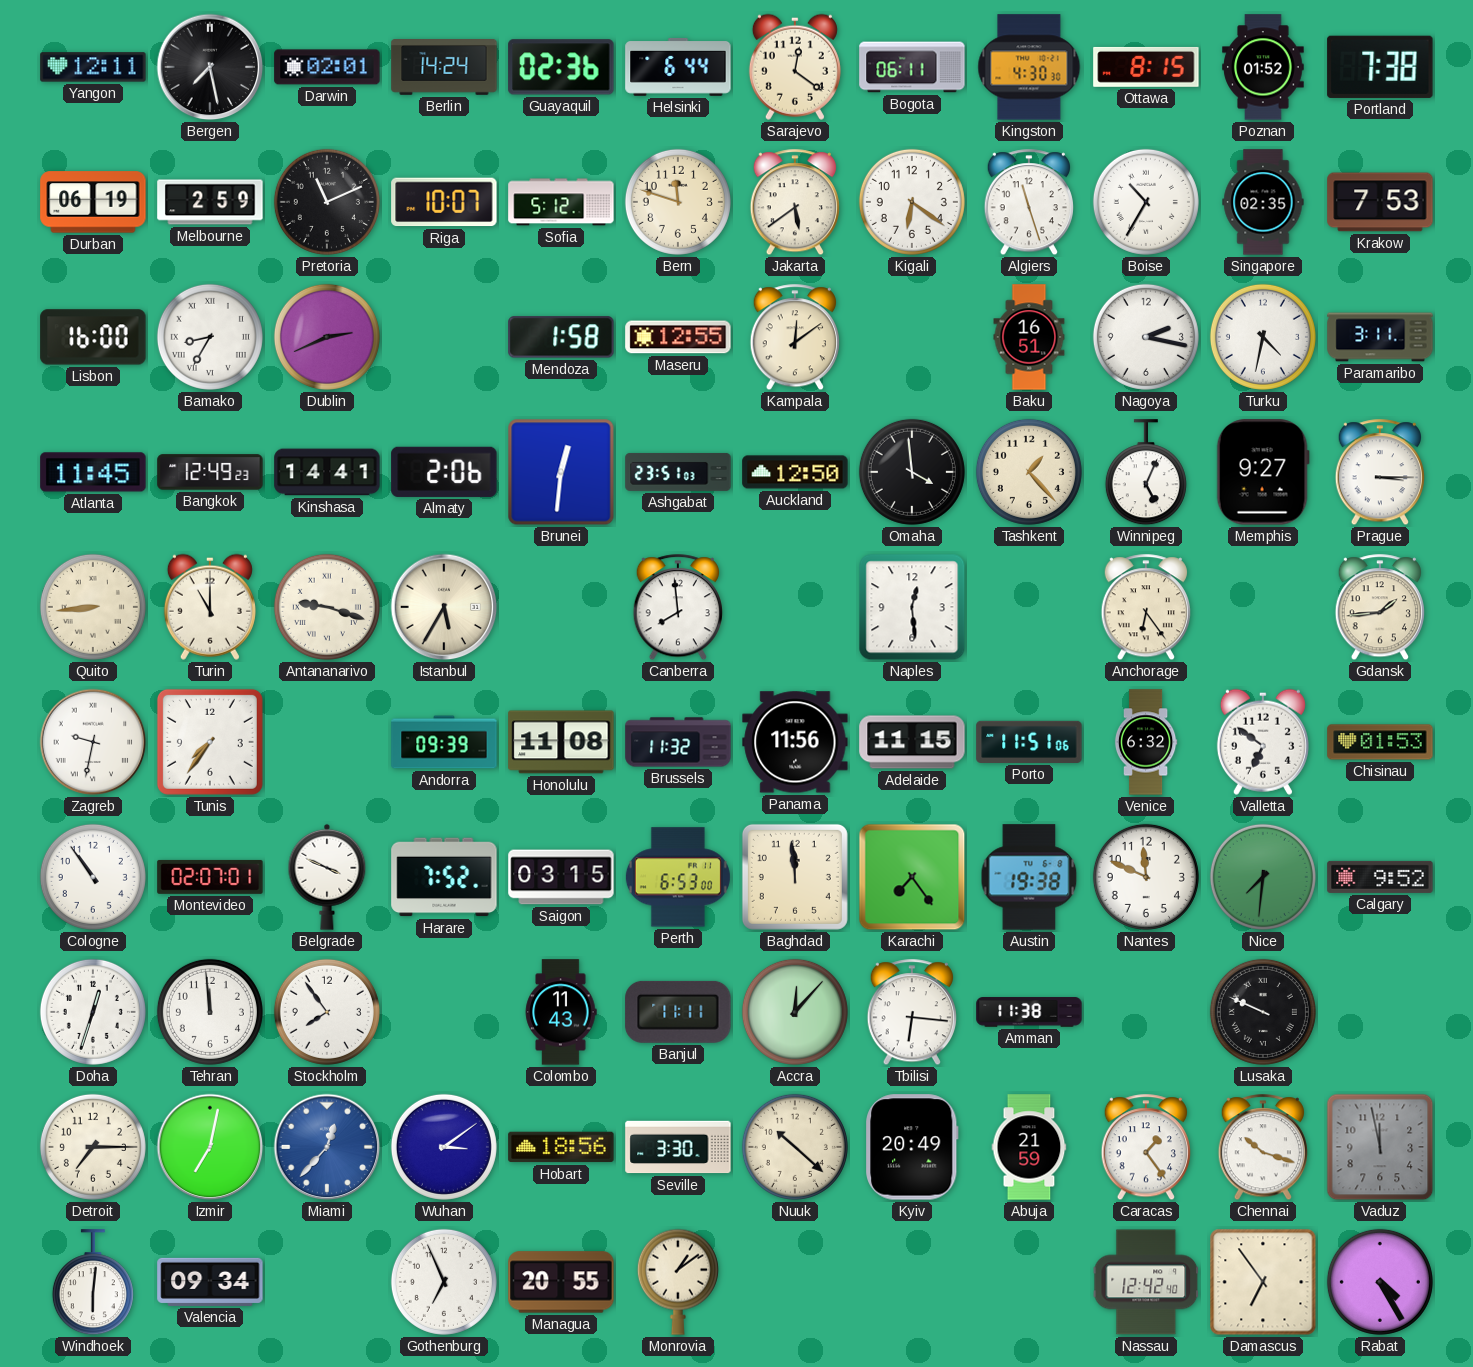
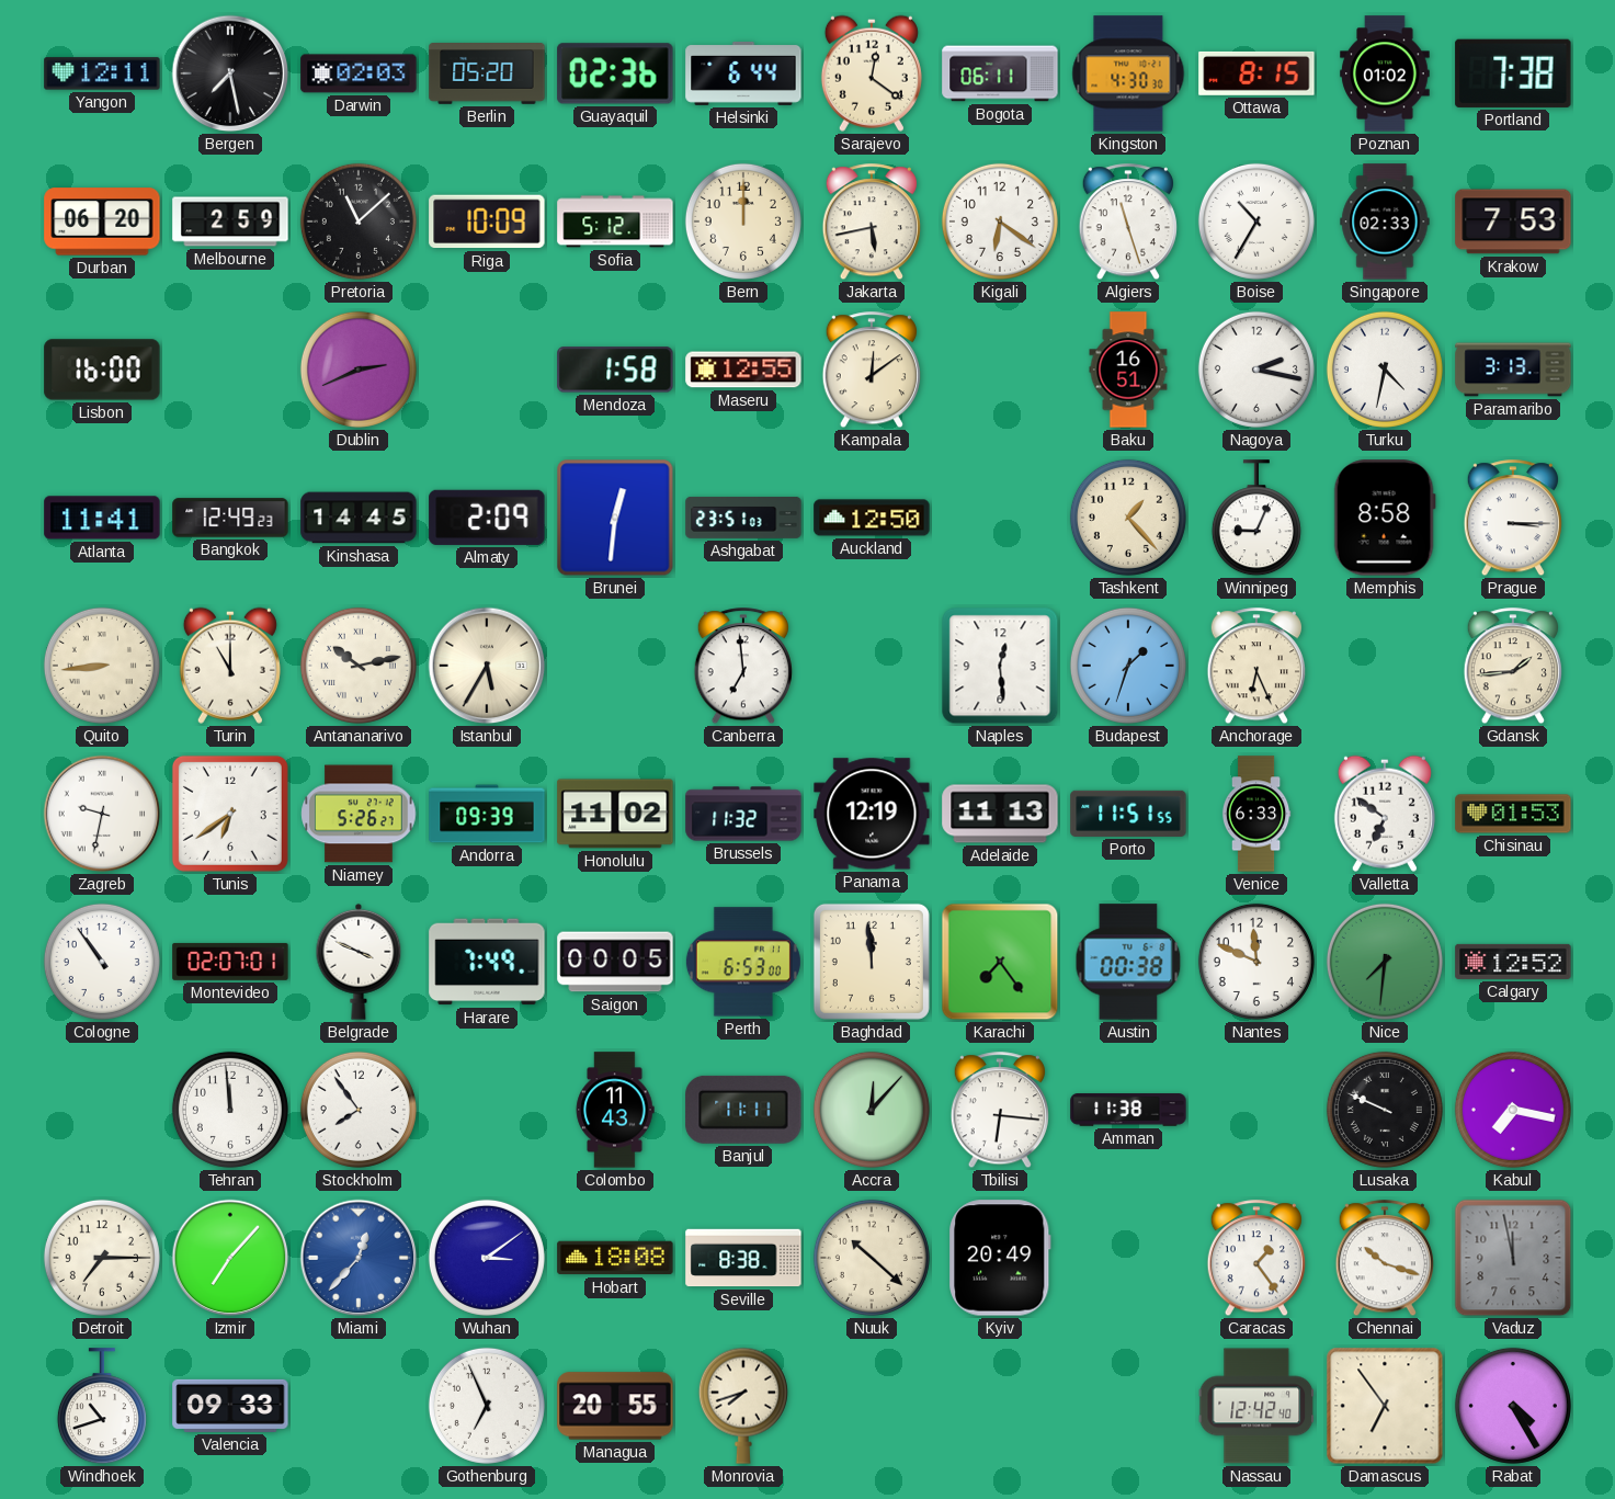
Darwin: 02:01 -> 02:03 (359, 73)
Berlin: 14:24 -> 05:20 (487, 75)
Poznan: 01:52 -> 01:02 (1385, 73)
Durban: 06:19 -> 06:20 (102, 222)
Pretoria: 11:11 -> 11:08 (359, 222)
Riga: 10:07 -> 10:09 (487, 222)
Bern: 11:48 -> 12:00 (743, 222)
Jakarta: 5:39 -> 5:43 (872, 223)
Singapore: 02:35 -> 02:33 (1385, 222)
Bamako: 8:35 -> none (210, 337)
Paramaribo: 3:11 -> 3:13 (1513, 370)
Atlanta: 11:45 -> 11:41 (102, 518)
Kinshasa: 14:41 -> 14:45 (359, 518)
Almaty: 2:06 -> 2:09 (487, 518)
Omaha: 3:59 -> none (912, 472)
Winnipeg: 5:04 -> 9:04 (1256, 519)
Memphis: 9:27 -> 8:58 (1385, 518)
Antananarivo: 9:18 -> 10:13 (359, 666)
Canberra: 7:59 -> 6:59 (743, 667)
Budapest: none -> 1:33 (1128, 666)
Anchorage: 6:24 -> 6:26 (1256, 667)
Tunis: 7:36 -> 6:39 (230, 814)
Niamey: none -> 5:26 (359, 814)
Honolulu: 11:08 -> 11:02 (615, 814)
Panama: 11:56 -> 12:19 (872, 814)
Adelaide: 11:15 -> 11:13 (1000, 814)
Porto: 11:51:06 -> 11:51:55 (1128, 814)
Venice: 6:32 -> 6:33 (1256, 814)
Harare: 7:52 -> 7:49 (487, 962)
Saigon: 03:15 -> 00:05 (615, 962)
Austin: 19:38 -> 00:38 (1128, 962)
Calgary: 9:52 -> 12:52 (1513, 962)
Doha: 12:33 -> none (93, 1012)
Kabul: none -> 7:17 (1513, 1110)
Izmir: 7:02 -> 7:07 (230, 1258)
Hobart: 18:56 -> 18:08 (615, 1258)
Seville: 3:30 -> 8:38 (743, 1258)
Abuja: 21:59 -> none (1029, 1147)
Windhoek: 6:01 -> 10:42 (102, 1407)
Valencia: 09:34 -> 09:33 (230, 1406)
Monrovia: 1:09 -> 7:42 (743, 1406)
